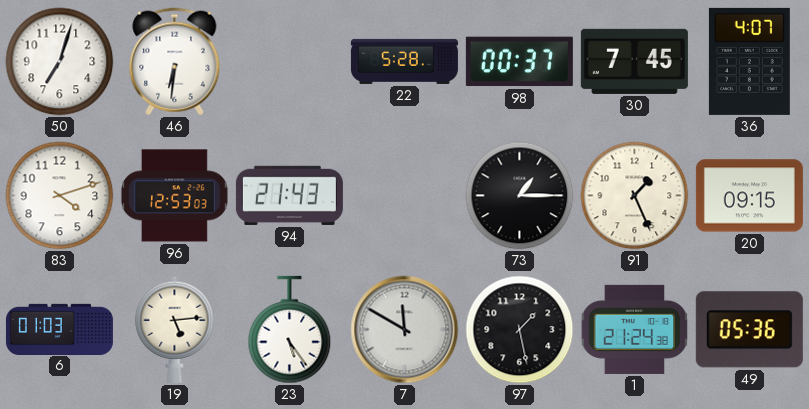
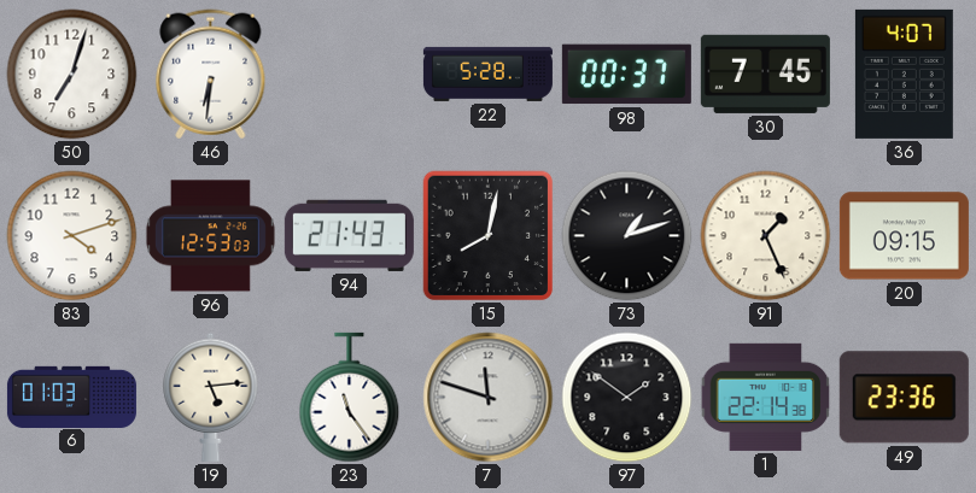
15: none -> 8:02 (489, 236)
73: 1:15 -> 1:12 (627, 236)
23: 5:24 -> 11:24 (350, 398)
7: 11:50 -> 11:48 (489, 398)
97: 1:28 -> 1:51 (627, 398)
1: 21:24 -> 22:14 (766, 397)
49: 05:36 -> 23:36 (904, 398)
